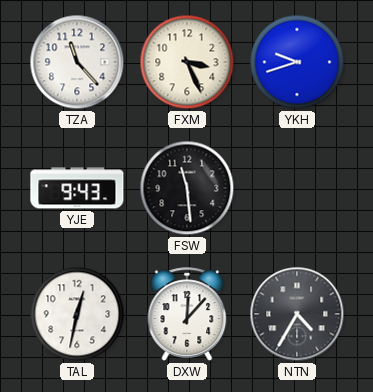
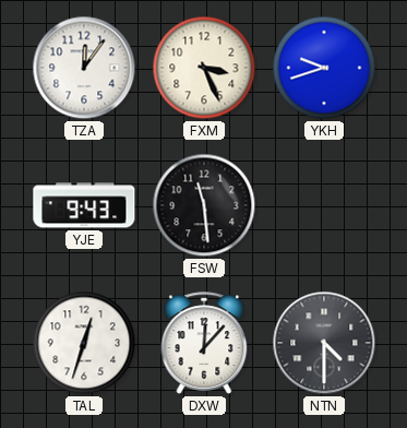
TZA: 11:23 -> 12:06 (84, 68)
TAL: 12:32 -> 12:33 (84, 343)
NTN: 4:35 -> 4:30 (324, 343)
